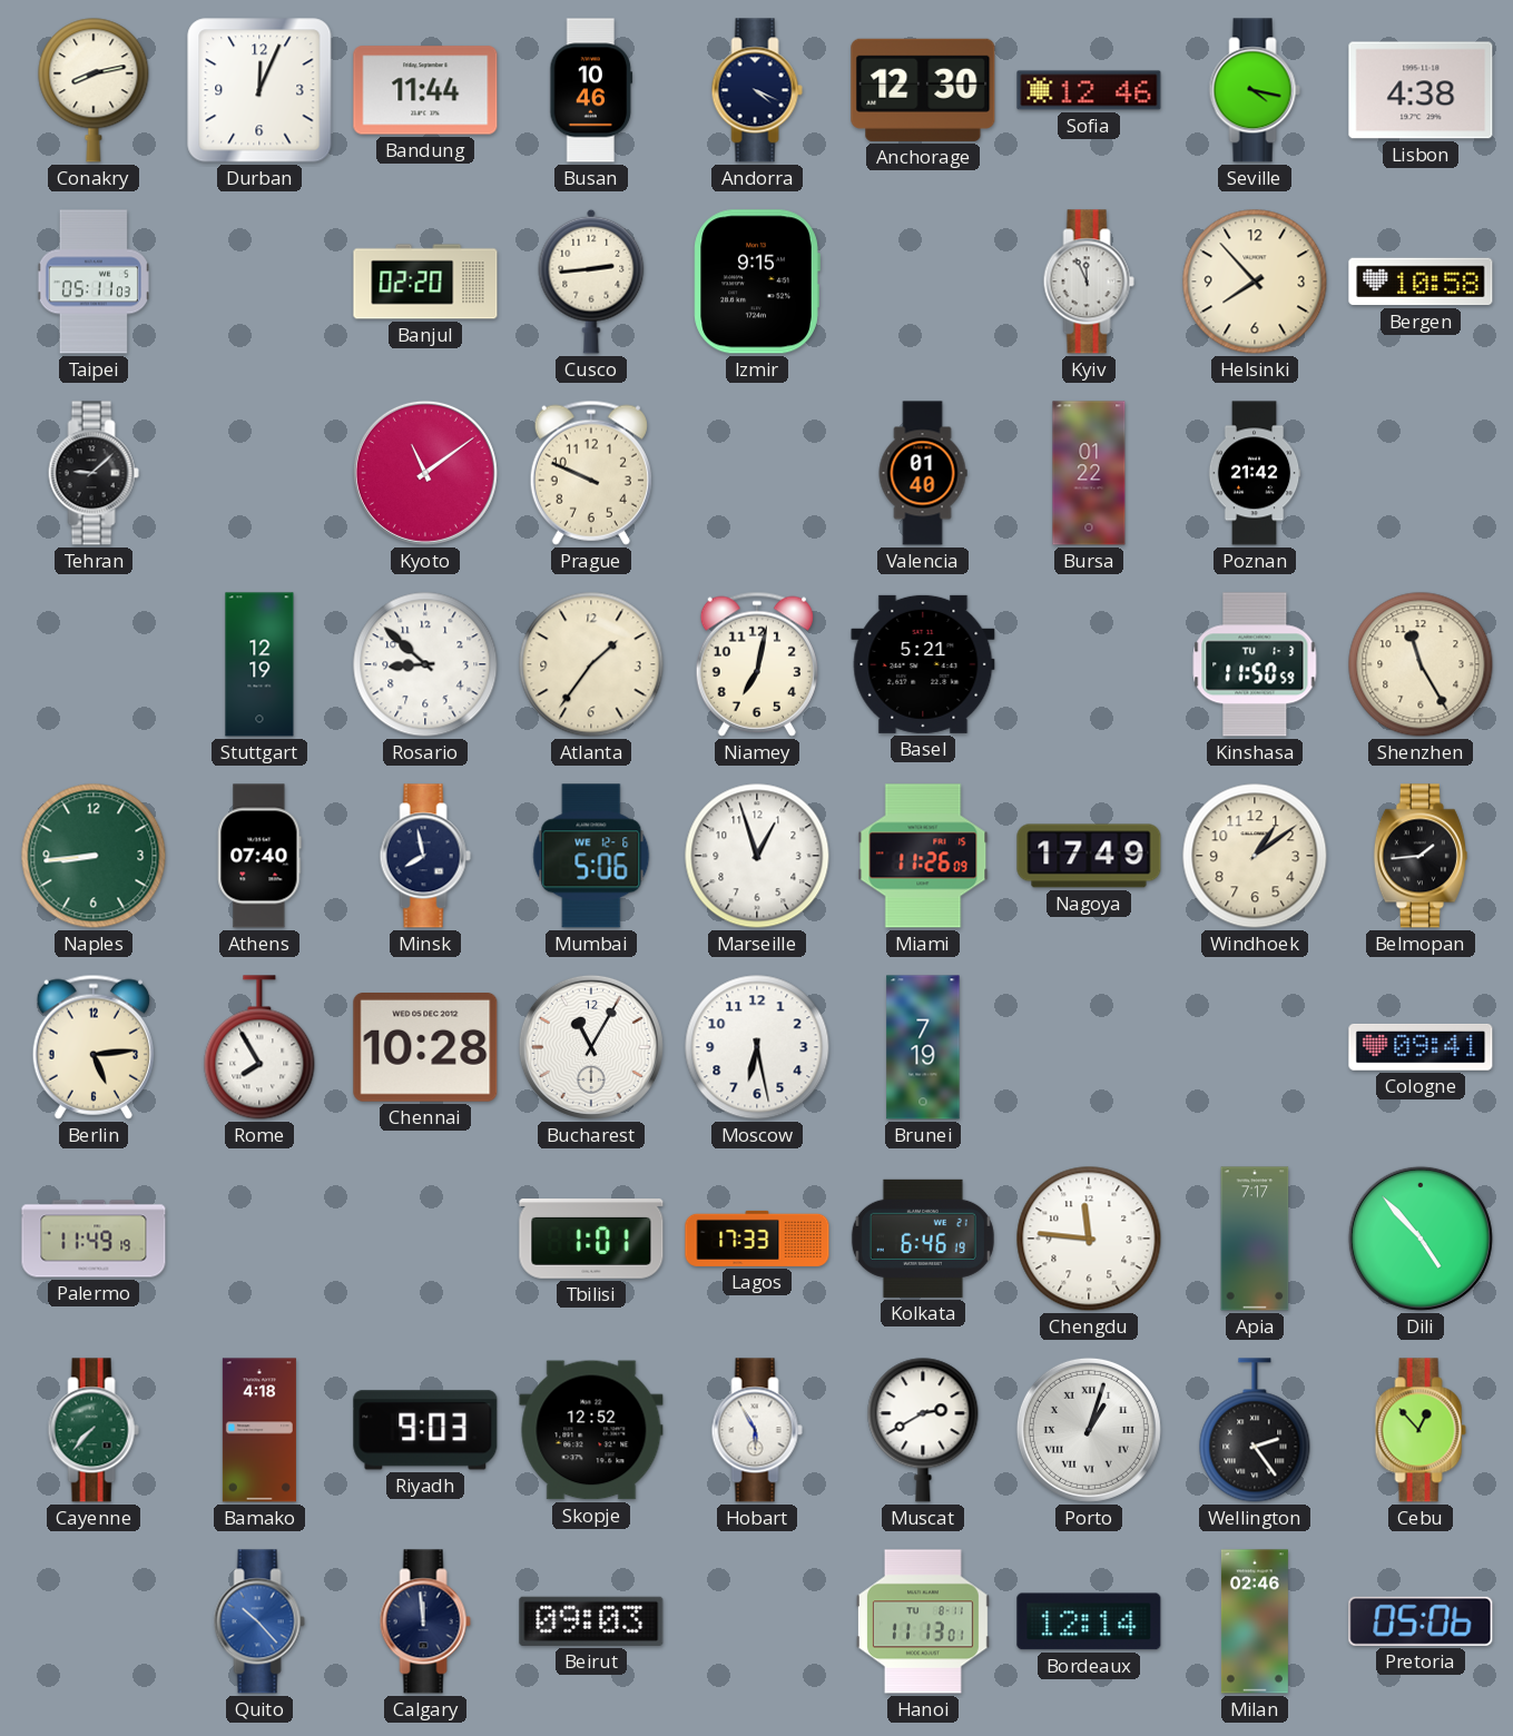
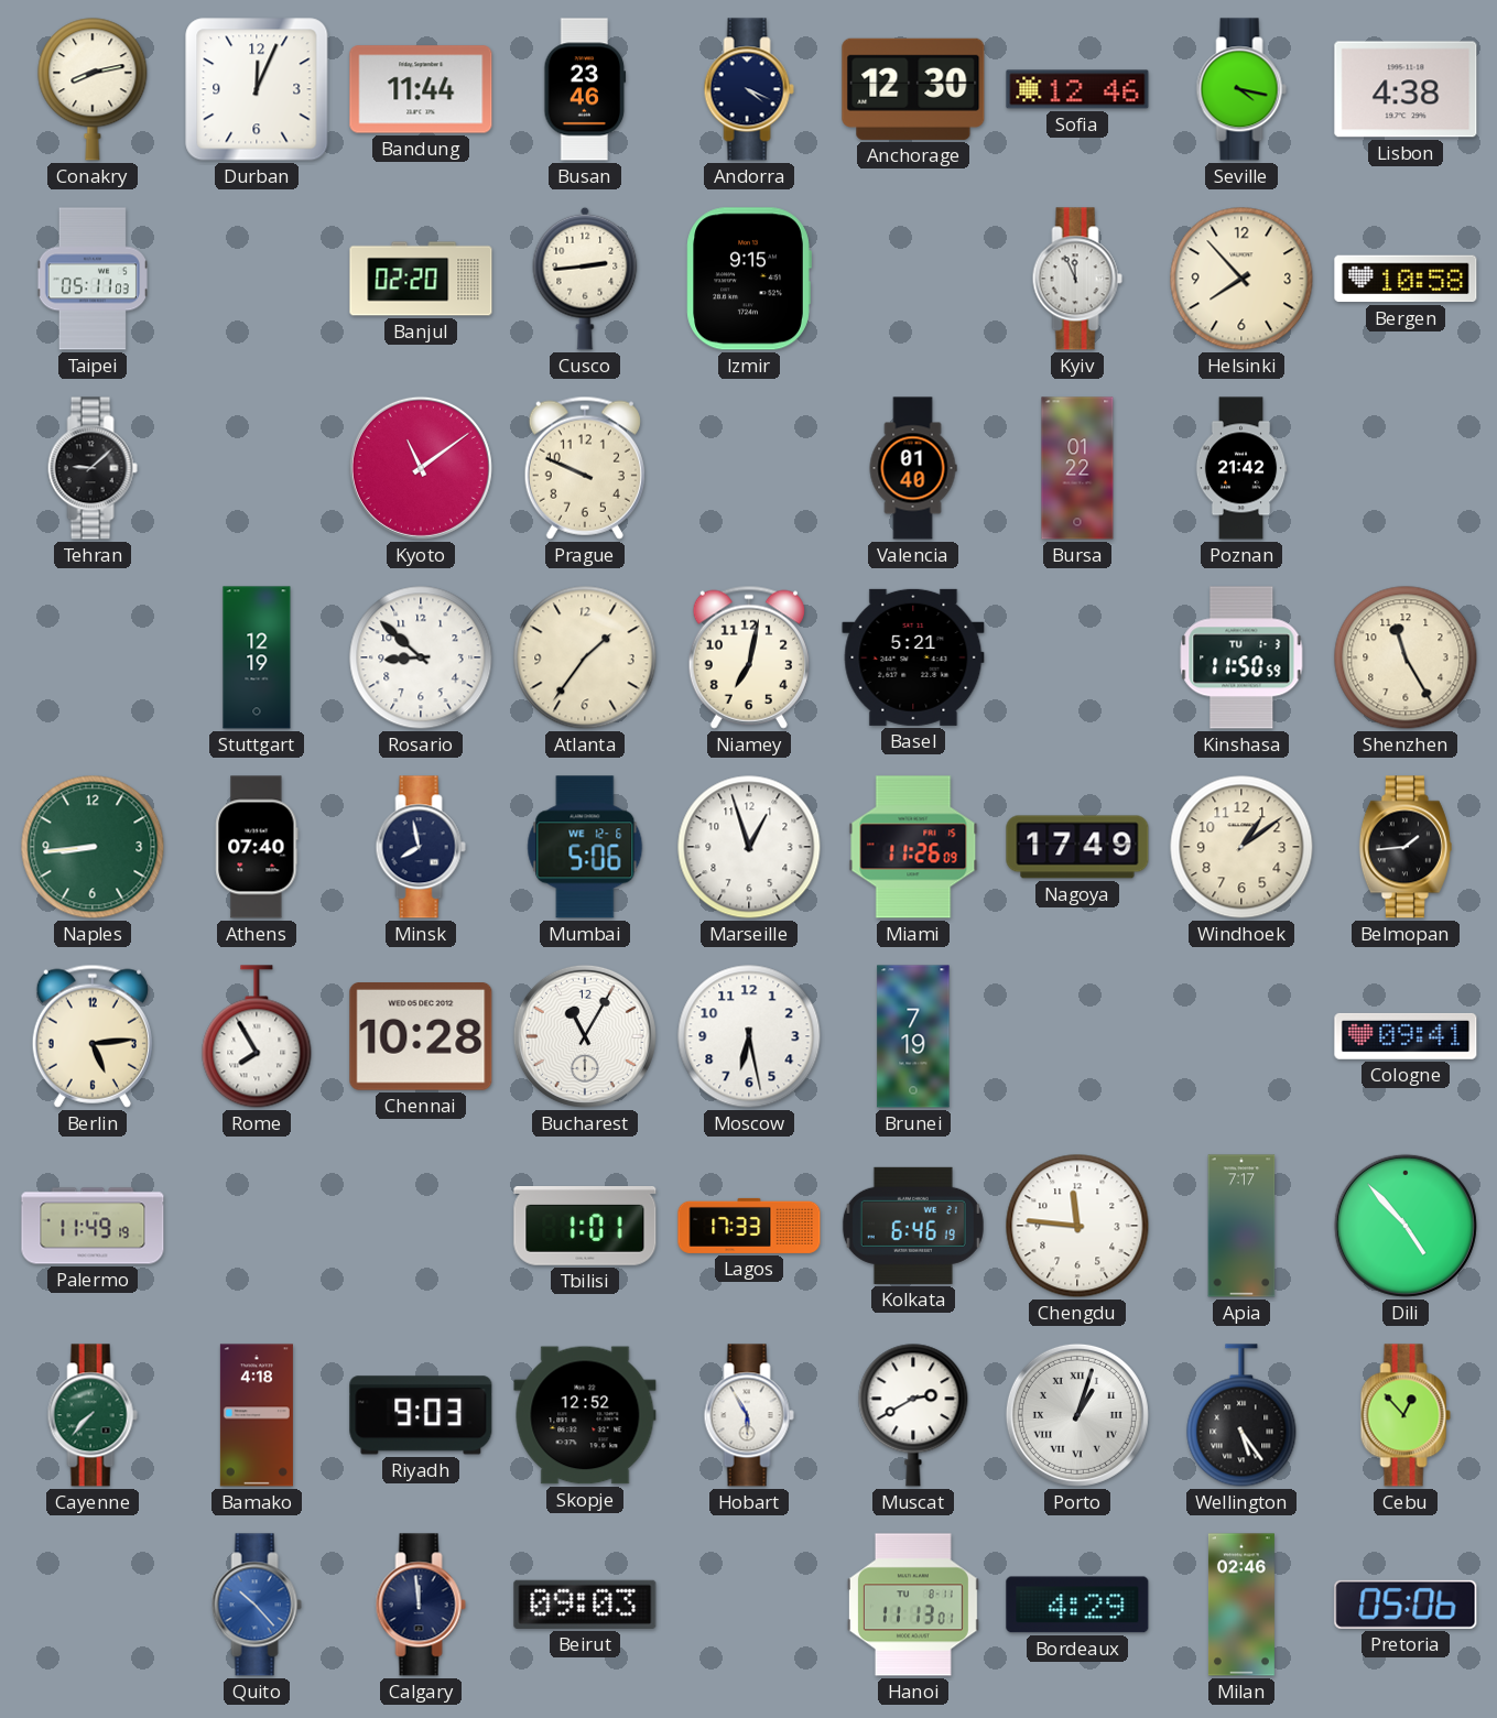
Busan: 10:46 -> 23:46 (585, 89)
Wellington: 2:24 -> 5:24 (1241, 1415)
Bordeaux: 12:14 -> 4:29 (1077, 1605)
